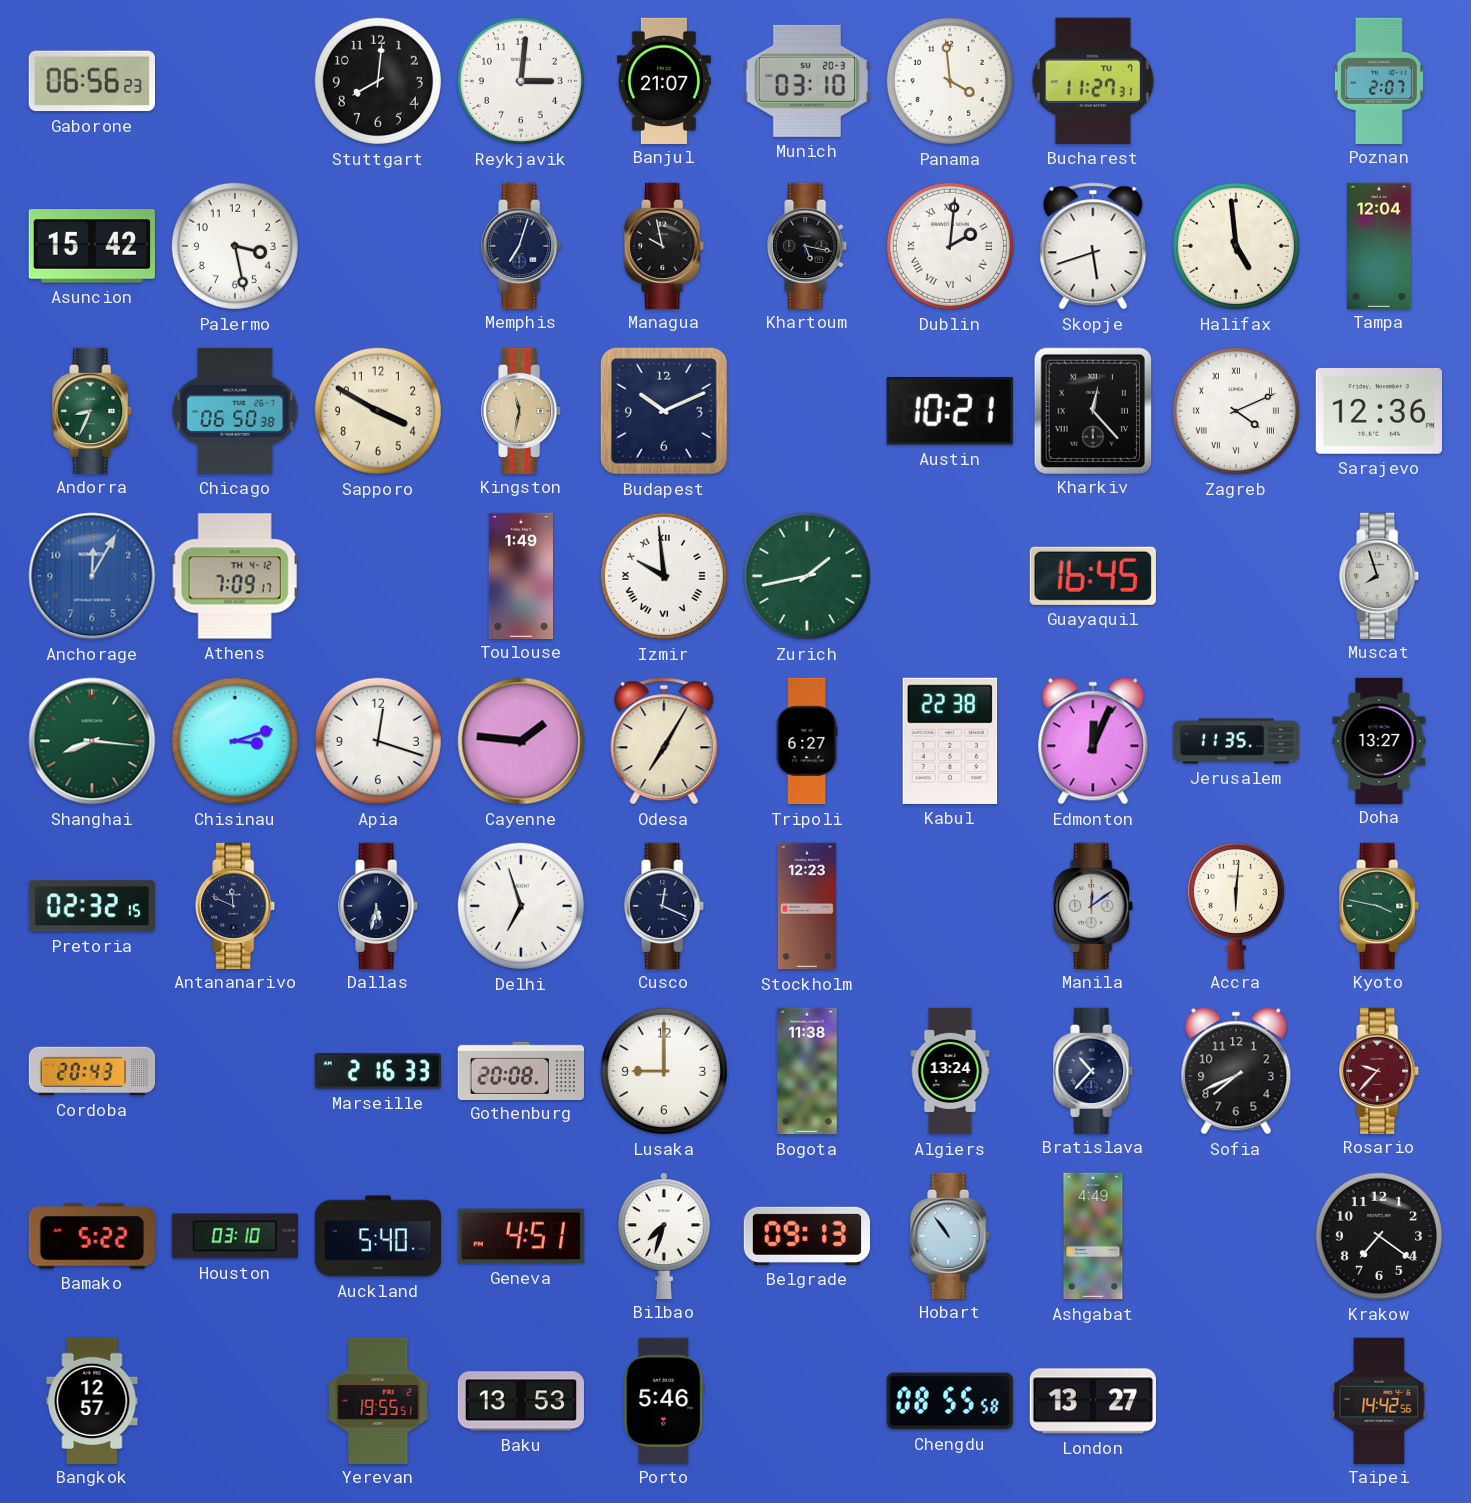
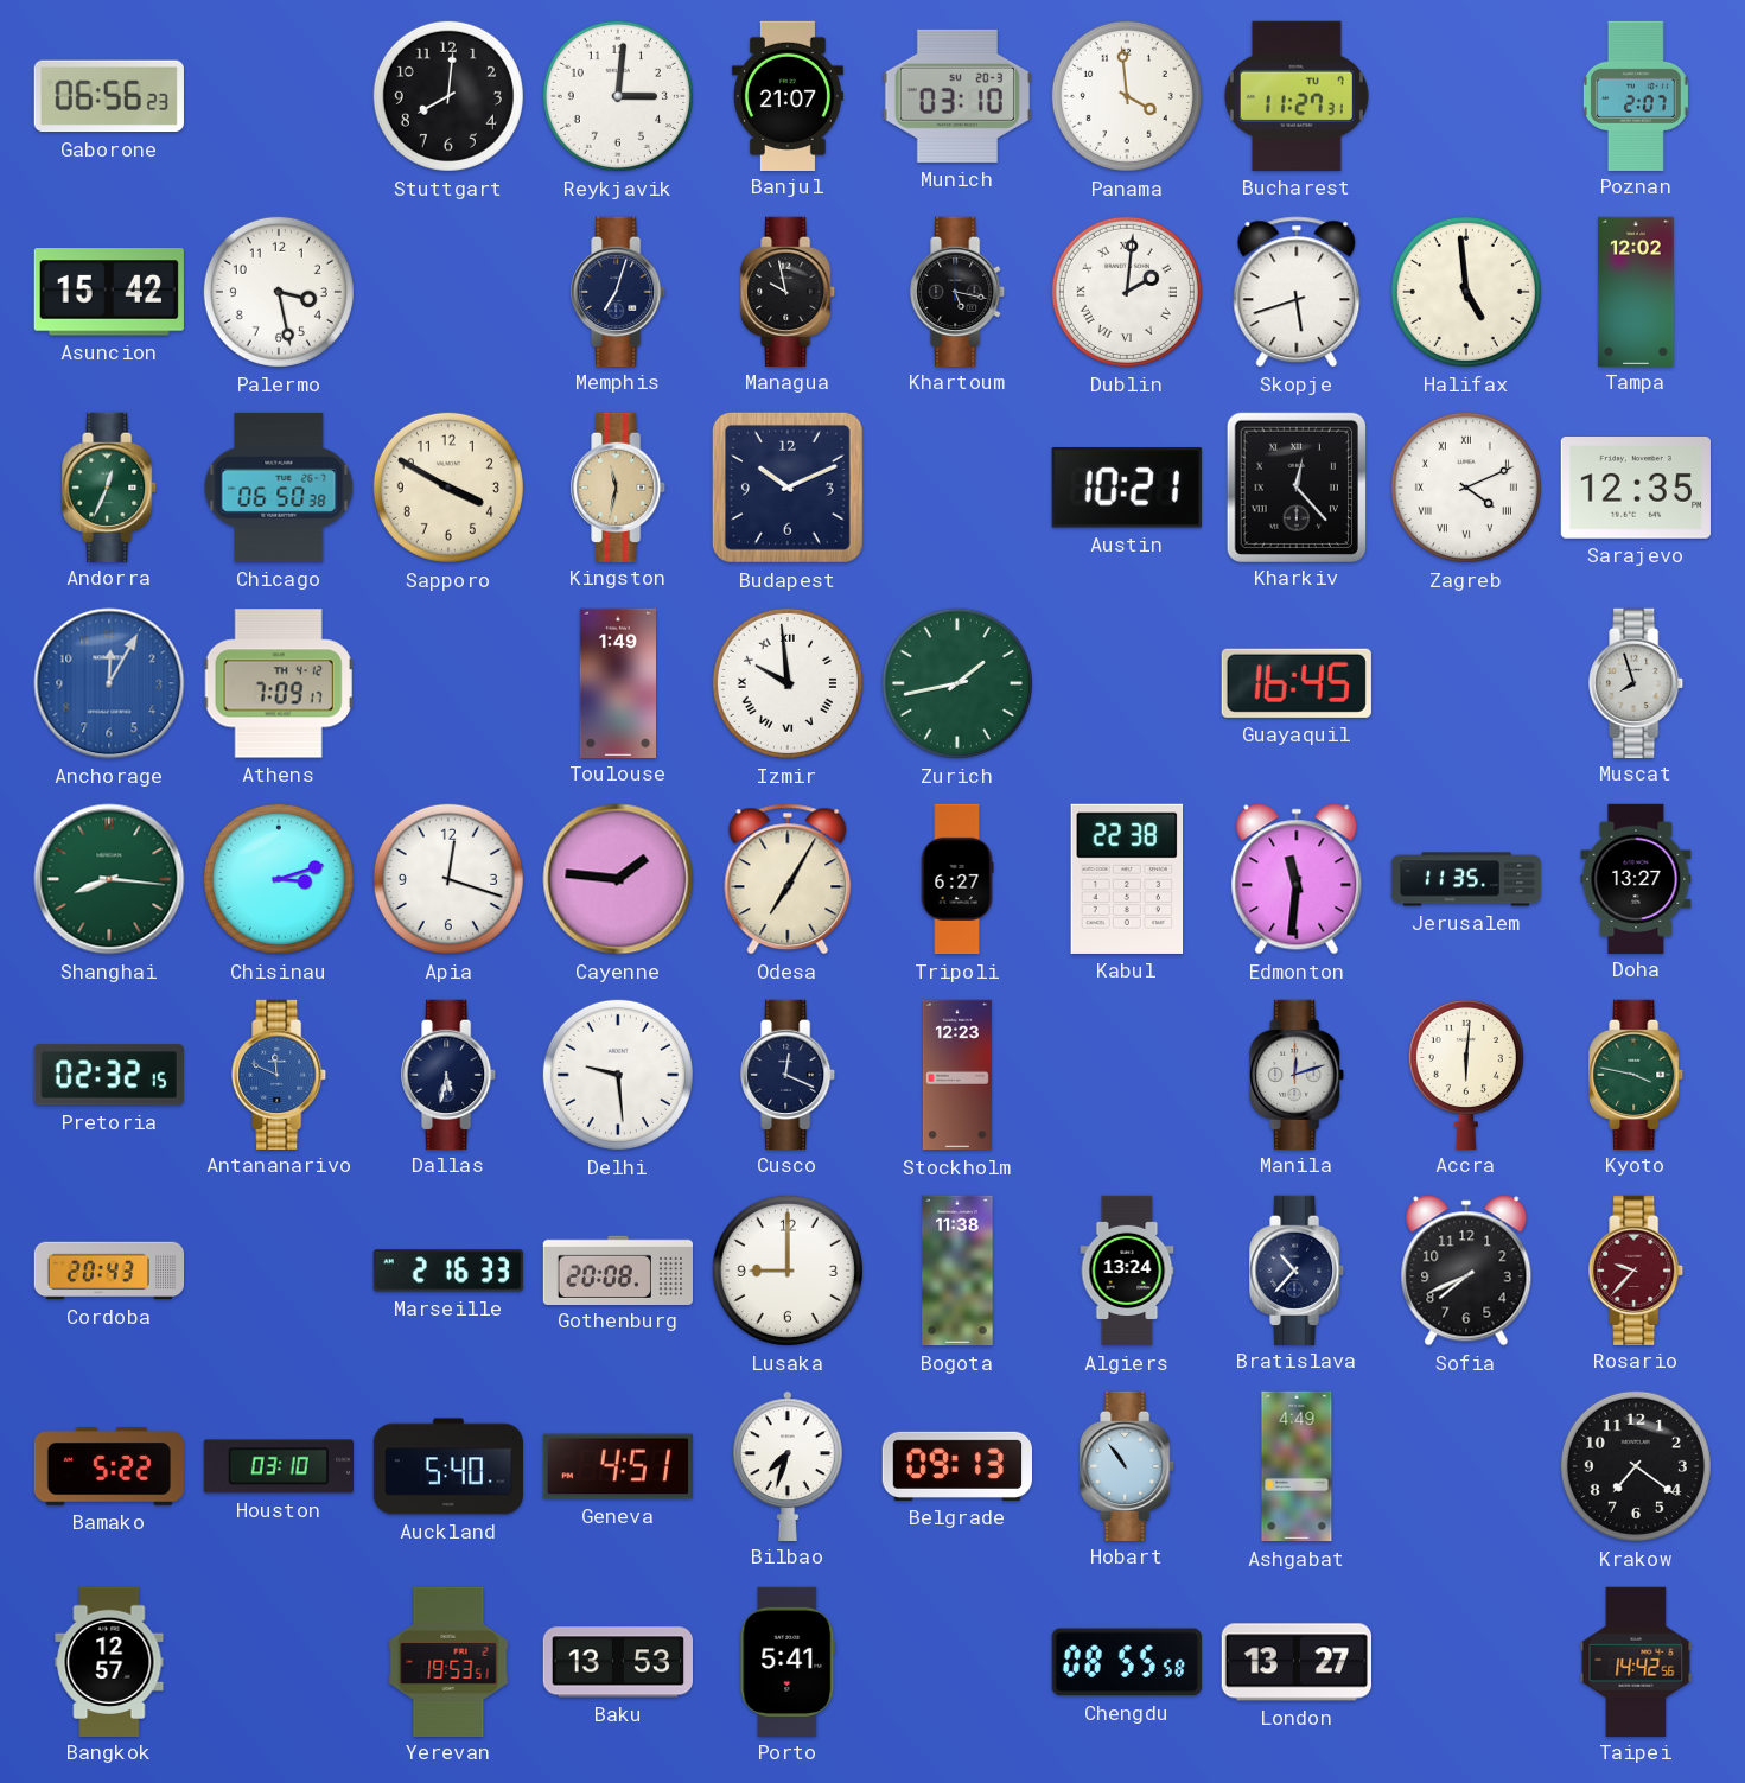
Tampa: 12:04 -> 12:02 (1636, 291)
Andorra: 8:34 -> 12:34 (110, 486)
Sarajevo: 12:36 -> 12:35 (1636, 489)
Edmonton: 12:04 -> 11:31 (1297, 879)
Antananarivo dial: navy -> blue (280, 1074)
Delhi: 6:57 -> 9:29 (618, 1075)
Manila: 12:09 -> 12:12 (1298, 1074)
Yerevan: 19:55 -> 19:53 (448, 1661)
Porto: 5:46 -> 5:41 (788, 1661)
